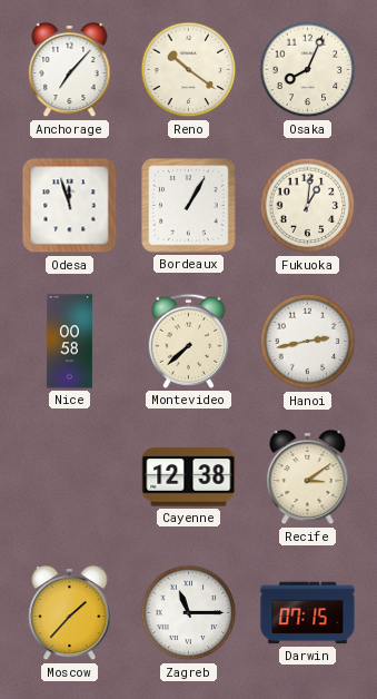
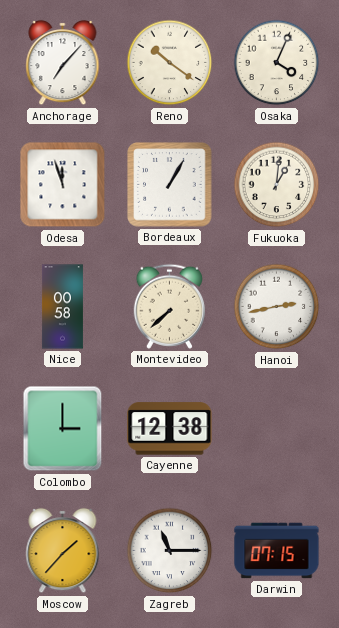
Osaka: 8:04 -> 4:04 (277, 63)
Colombo: none -> 3:00 (63, 429)
Recife: 3:09 -> none (308, 478)
